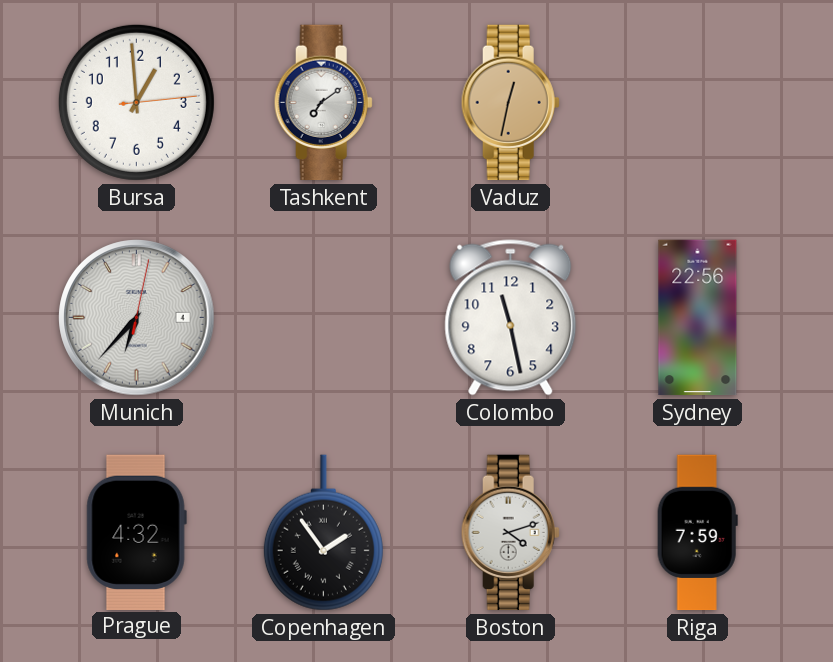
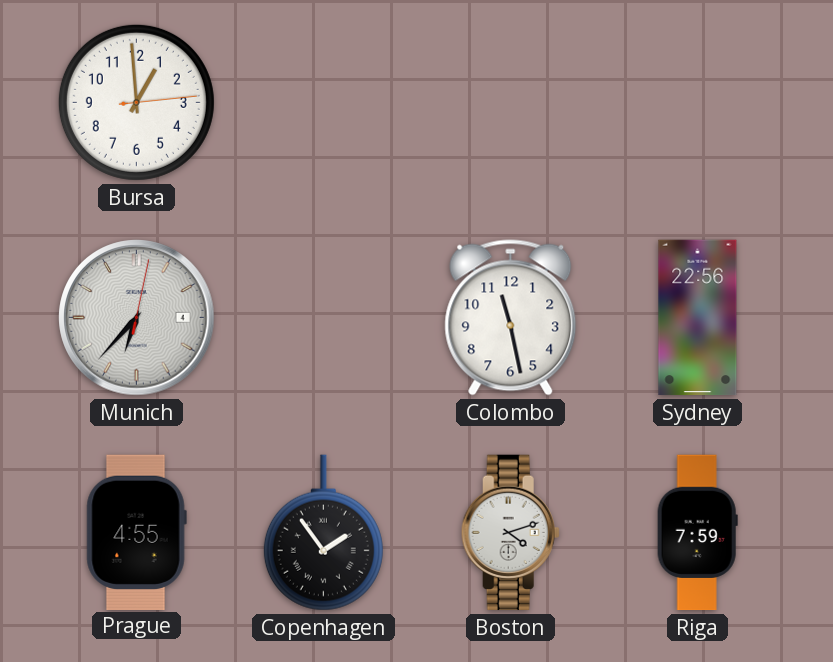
Tashkent: 7:09 -> none (323, 103)
Vaduz: 12:32 -> none (510, 103)
Prague: 4:32 -> 4:55 (136, 532)
